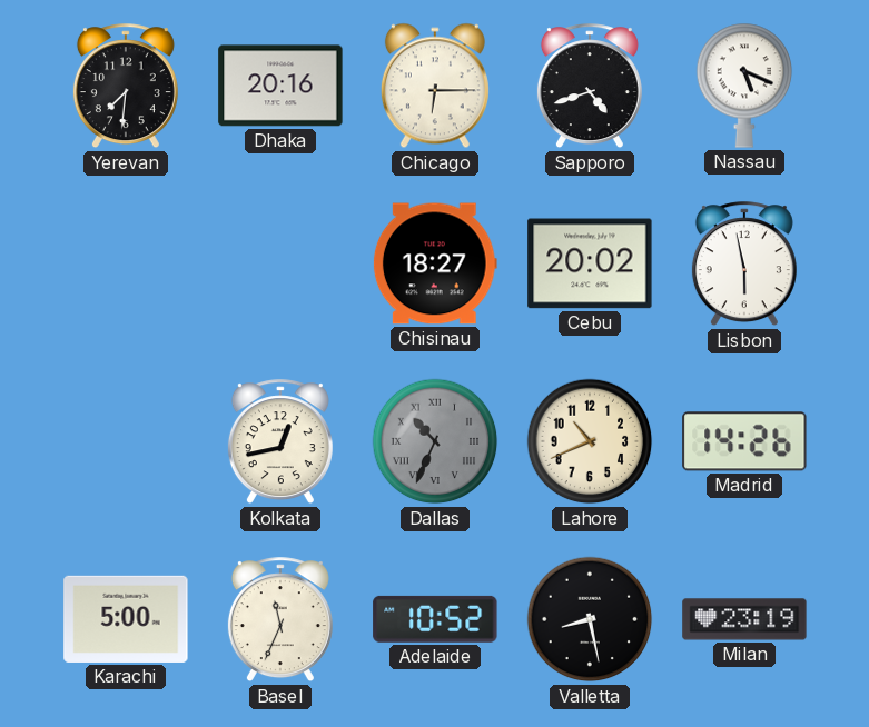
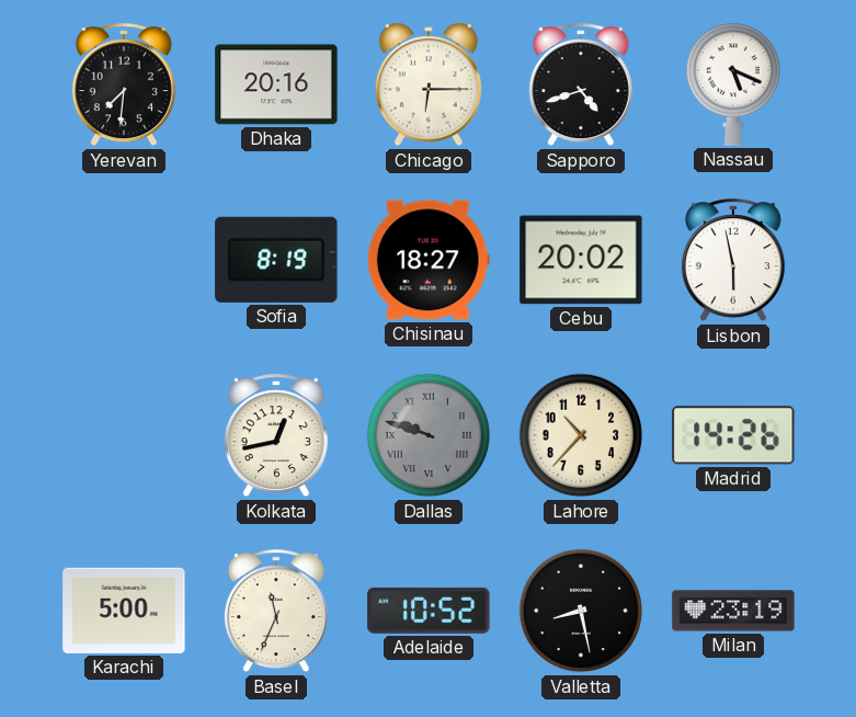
Sofia: none -> 8:19 (276, 260)
Dallas: 10:34 -> 9:48 (429, 435)
Lahore: 10:41 -> 10:37 (581, 435)
